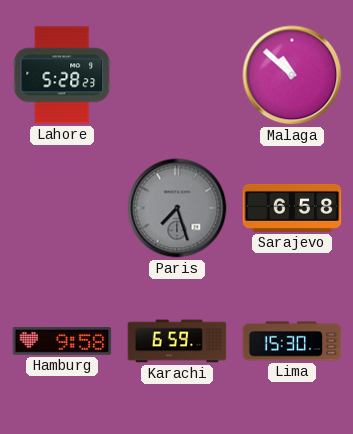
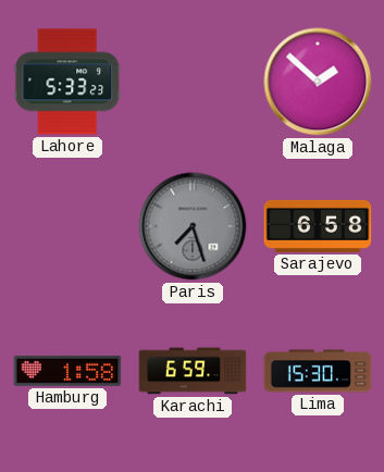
Lahore: 5:28 -> 5:33 (67, 82)
Malaga: 10:52 -> 1:52 (318, 82)
Hamburg: 9:58 -> 1:58 (67, 371)
